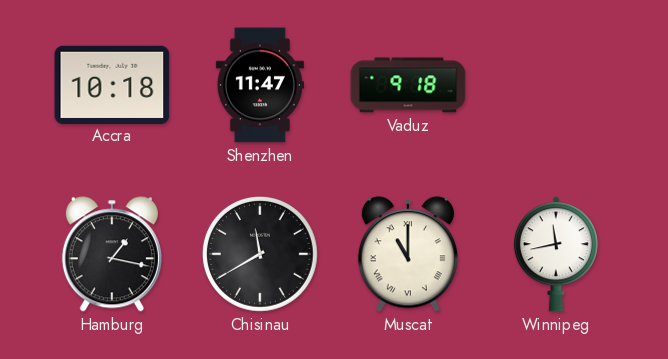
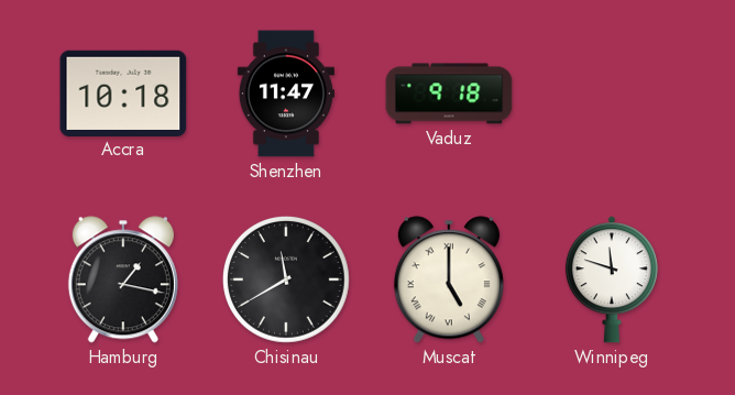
Muscat: 11:00 -> 5:00 (449, 279)
Winnipeg: 11:43 -> 11:48 (612, 279)
